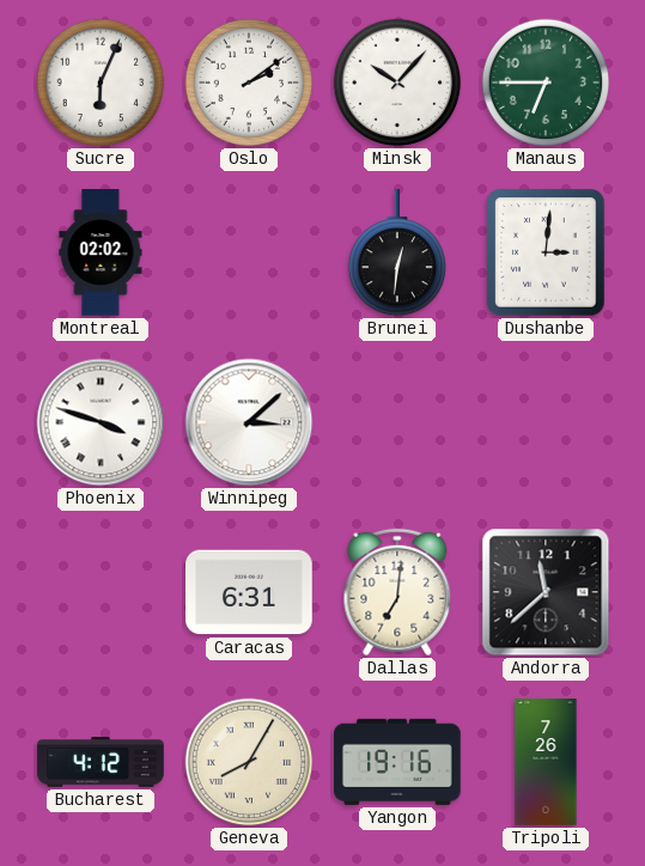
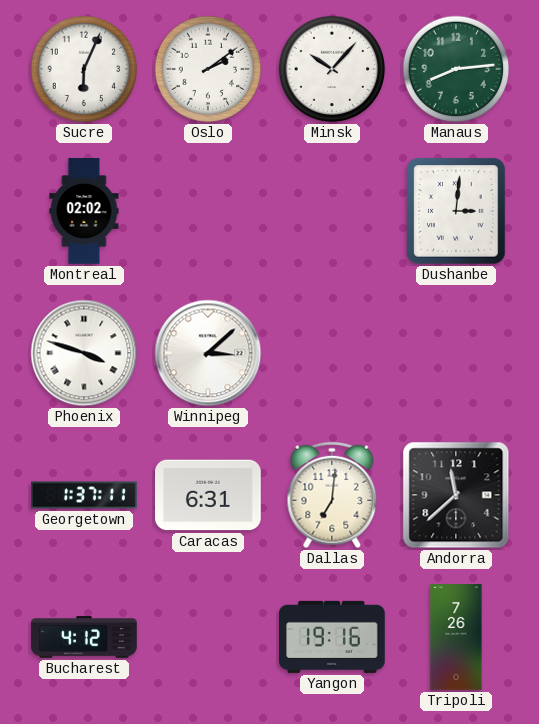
Manaus: 6:45 -> 8:14 (456, 69)
Brunei: 12:31 -> none (396, 254)
Georgetown: none -> 1:37 (84, 495)
Geneva: 8:05 -> none (249, 762)
